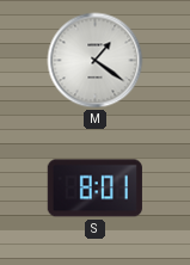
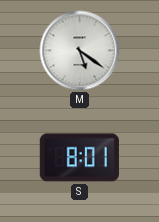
M: 1:21 -> 5:21 (80, 51)
